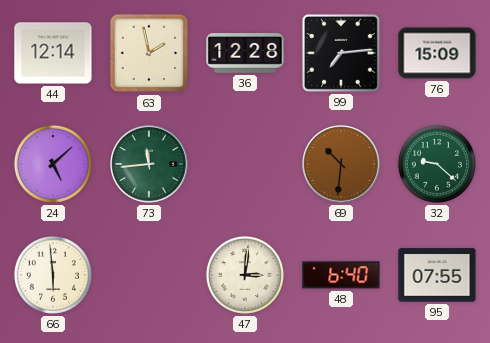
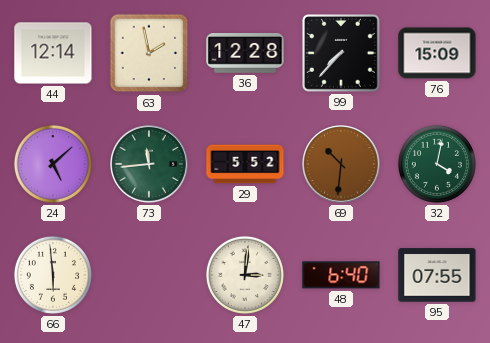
99: 7:14 -> 7:37 (342, 54)
29: none -> 5:52 (245, 164)
32: 9:22 -> 4:02 (437, 164)
